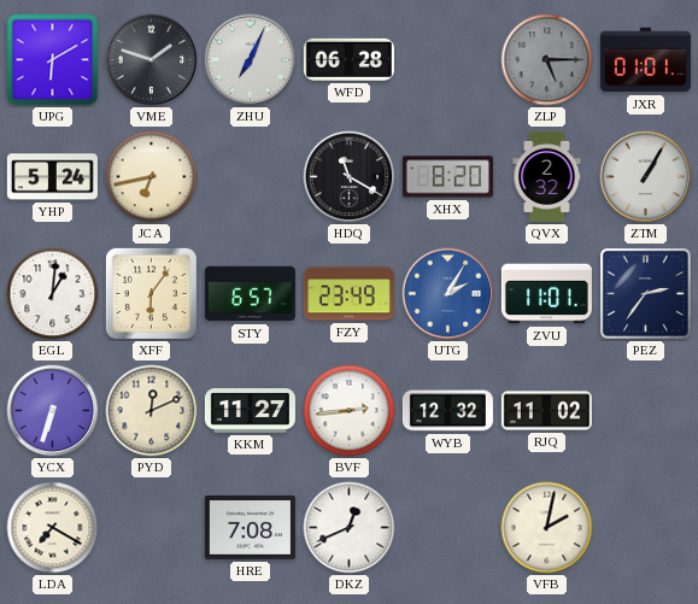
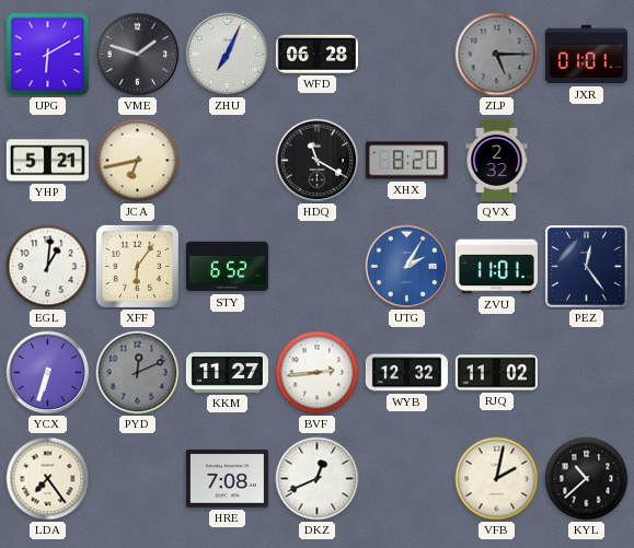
YHP: 5:24 -> 5:21 (47, 161)
ZTM: 1:05 -> none (646, 177)
STY: 6:57 -> 6:52 (227, 267)
FZY: 23:49 -> none (348, 294)
PEZ: 2:36 -> 12:24 (587, 267)
PYD dial: cream -> grey (138, 373)
LDA: 7:20 -> 7:24 (48, 479)
KYL: none -> 10:38 (587, 479)
